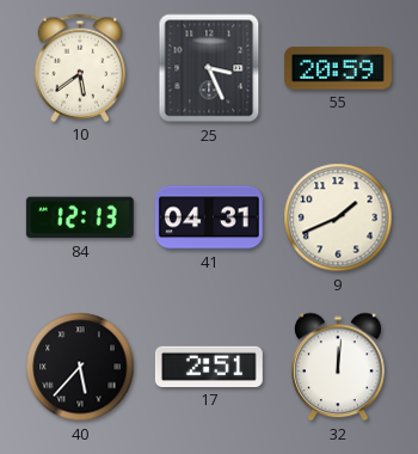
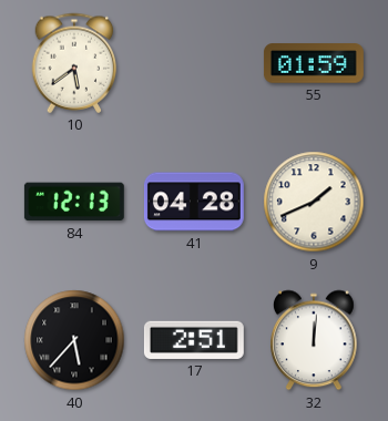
25: 3:26 -> none (209, 68)
55: 20:59 -> 01:59 (314, 63)
41: 04:31 -> 04:28 (194, 202)
